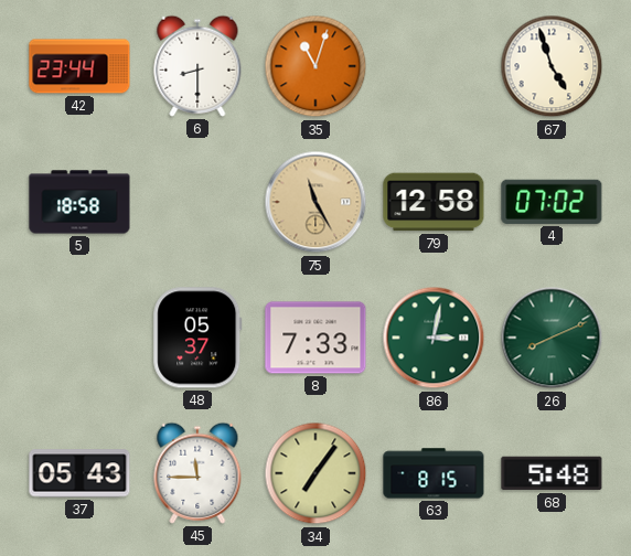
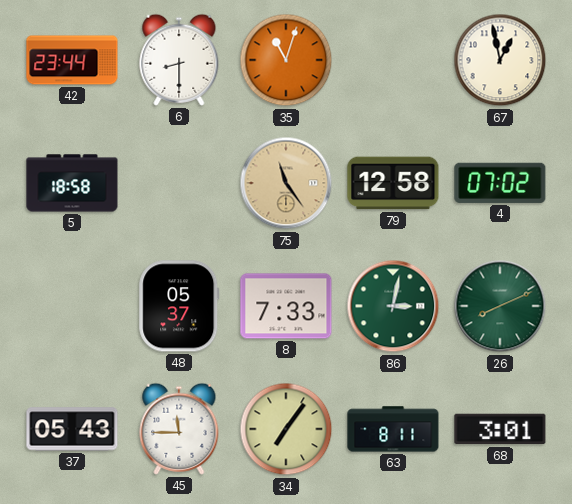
67: 4:57 -> 12:58 (500, 60)
75: 11:25 -> 11:24 (286, 183)
63: 8:15 -> 8:11 (393, 429)
68: 5:48 -> 3:01 (500, 429)
